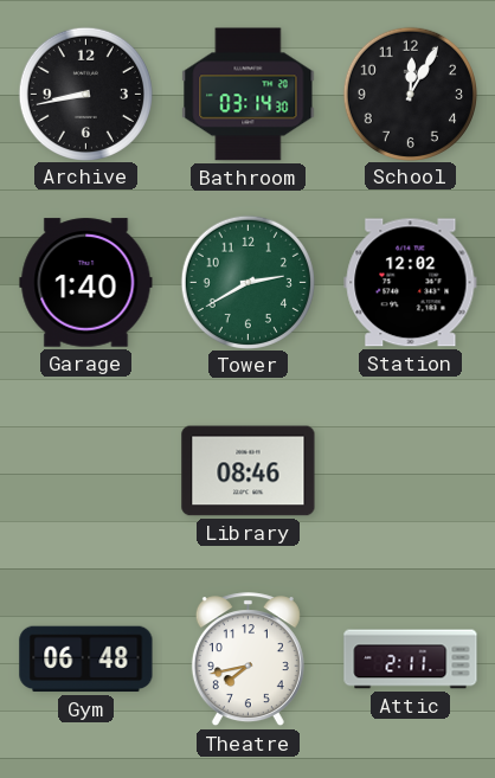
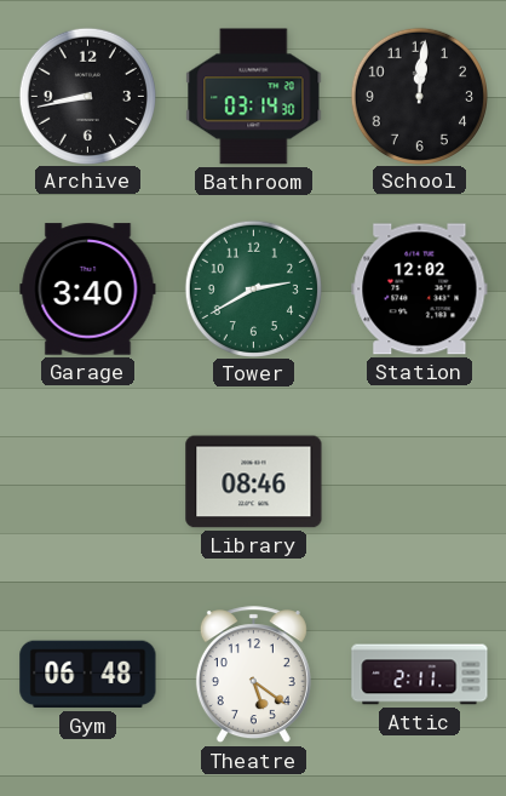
School: 12:05 -> 12:01 (419, 96)
Garage: 1:40 -> 3:40 (88, 290)
Theatre: 7:43 -> 5:21 (253, 675)
